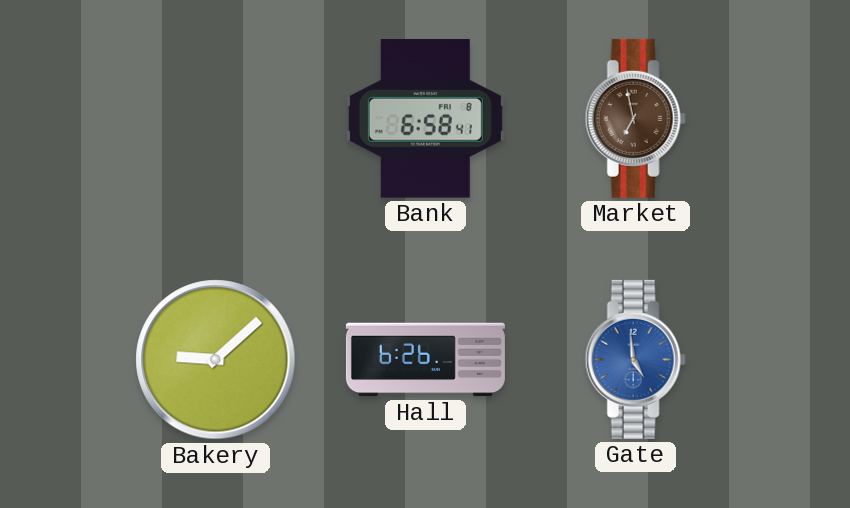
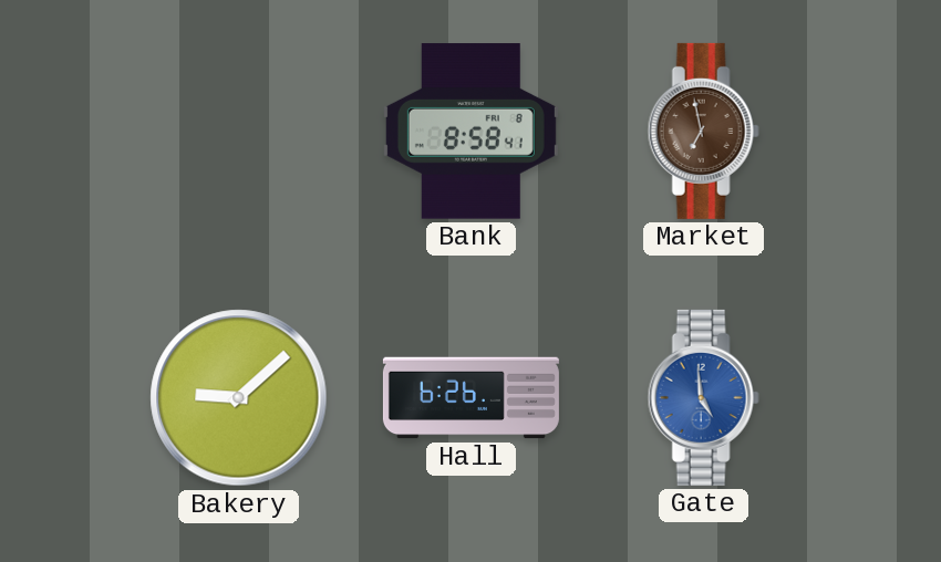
Bank: 6:58 -> 8:58 (471, 132)
